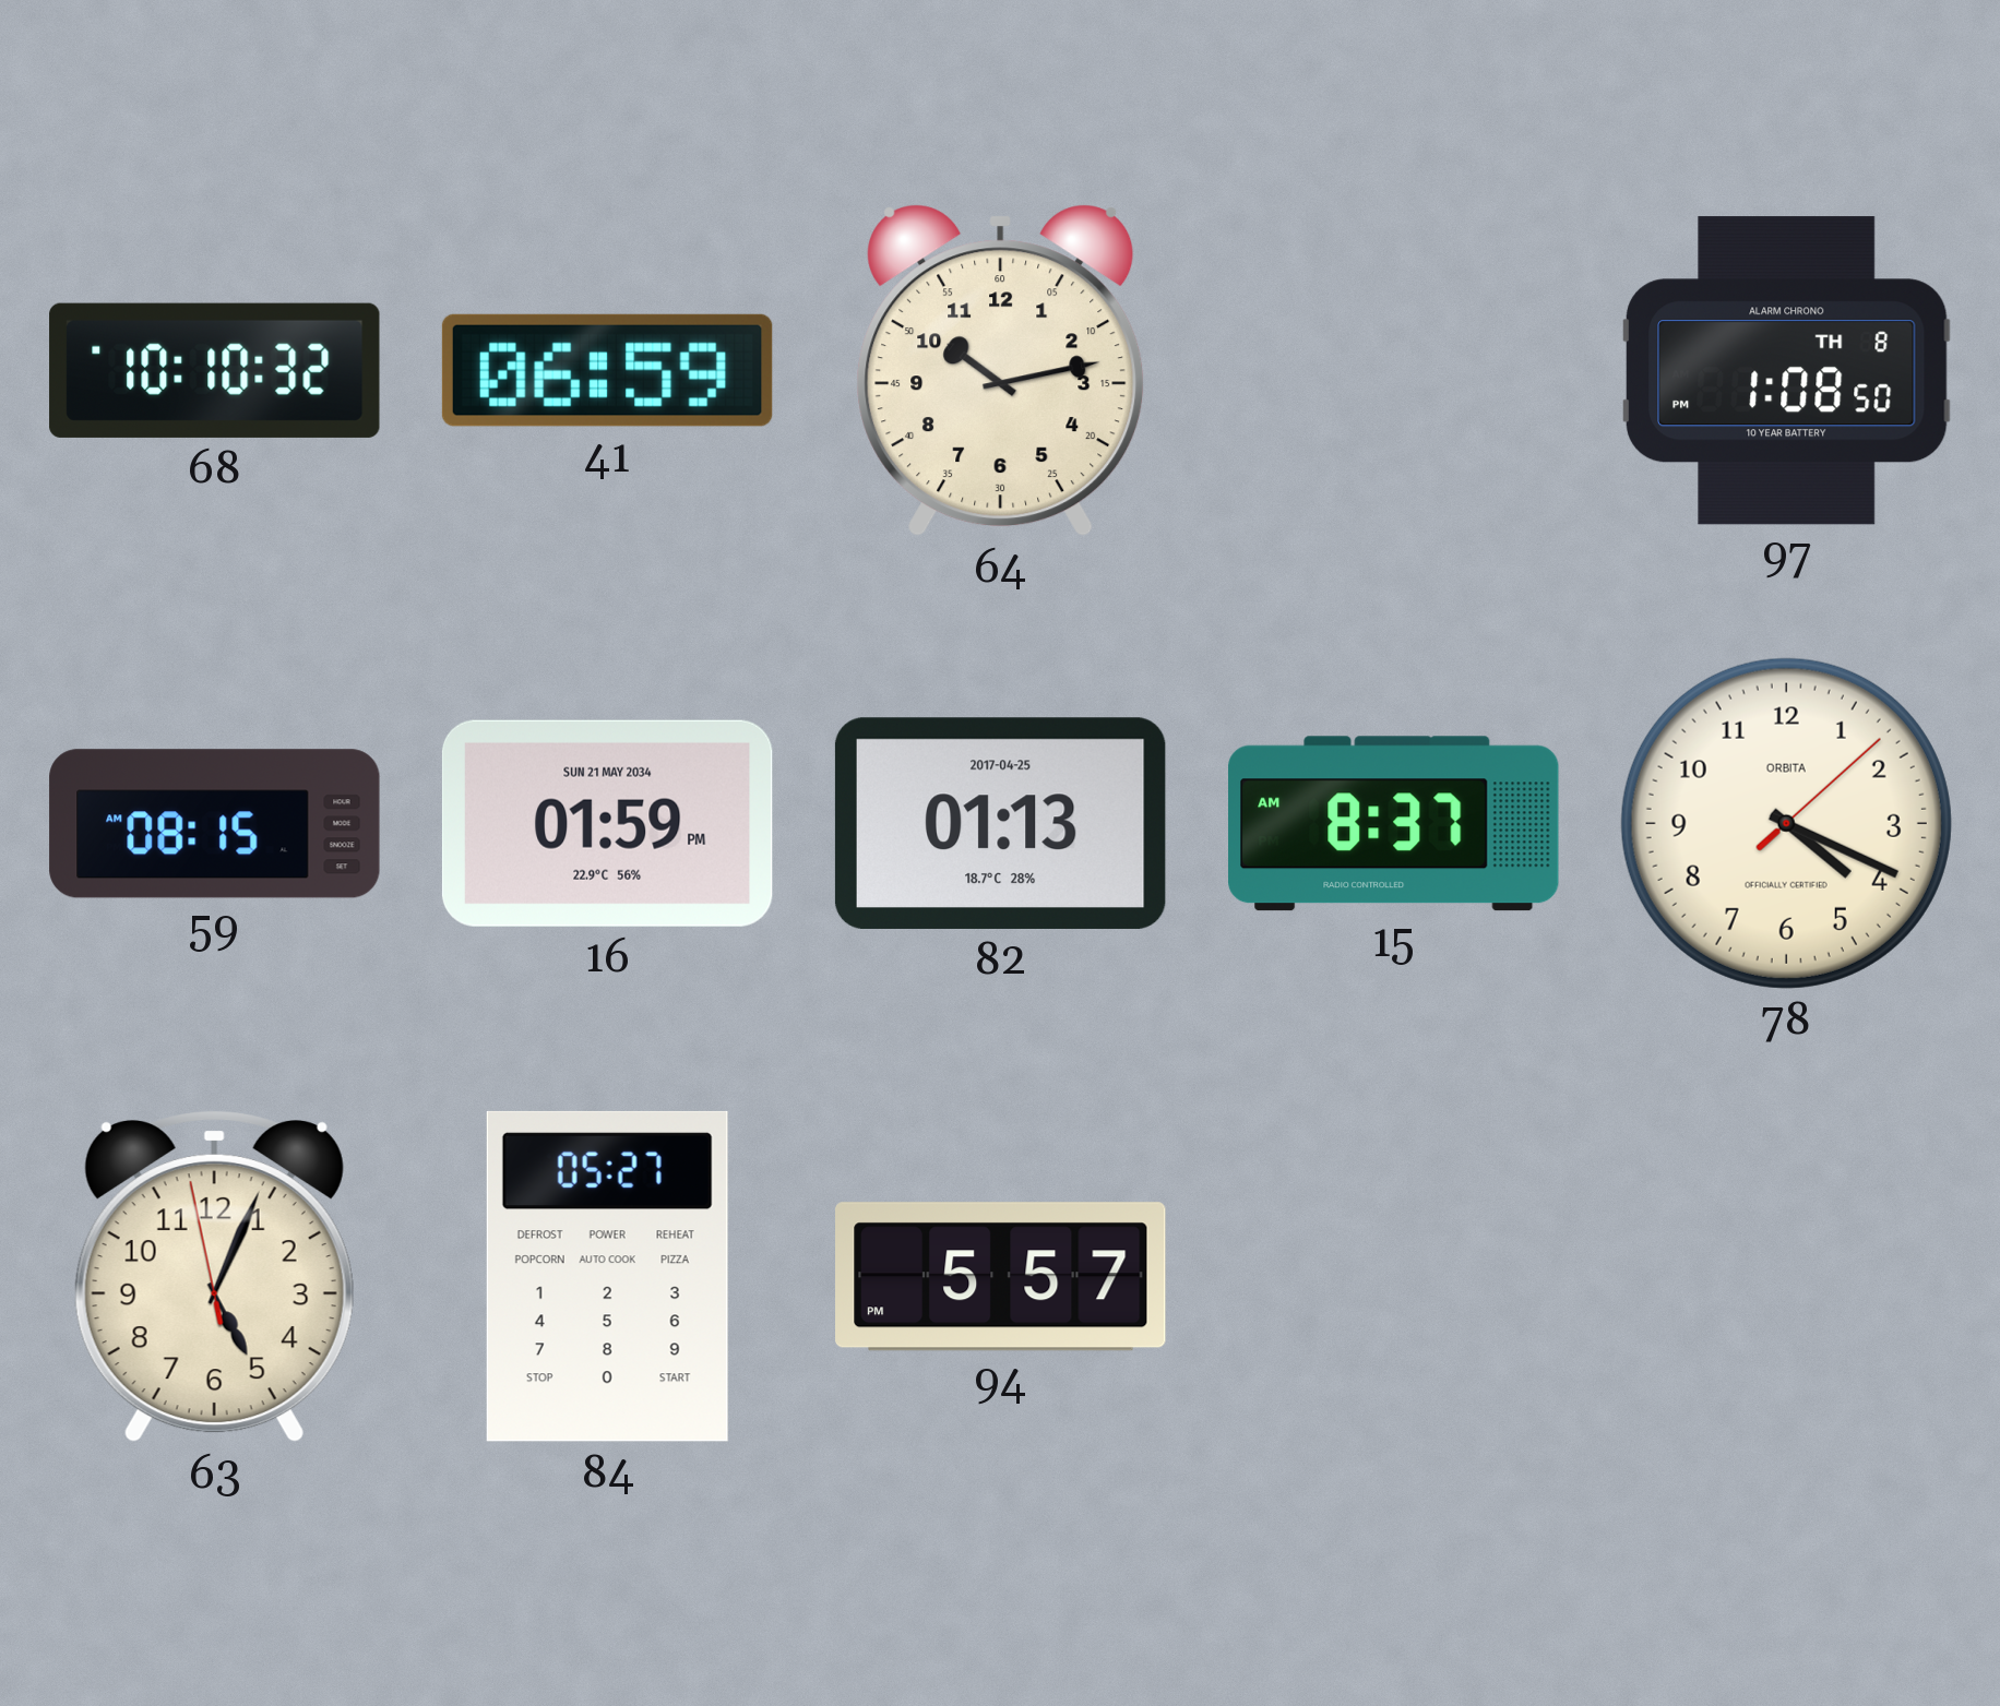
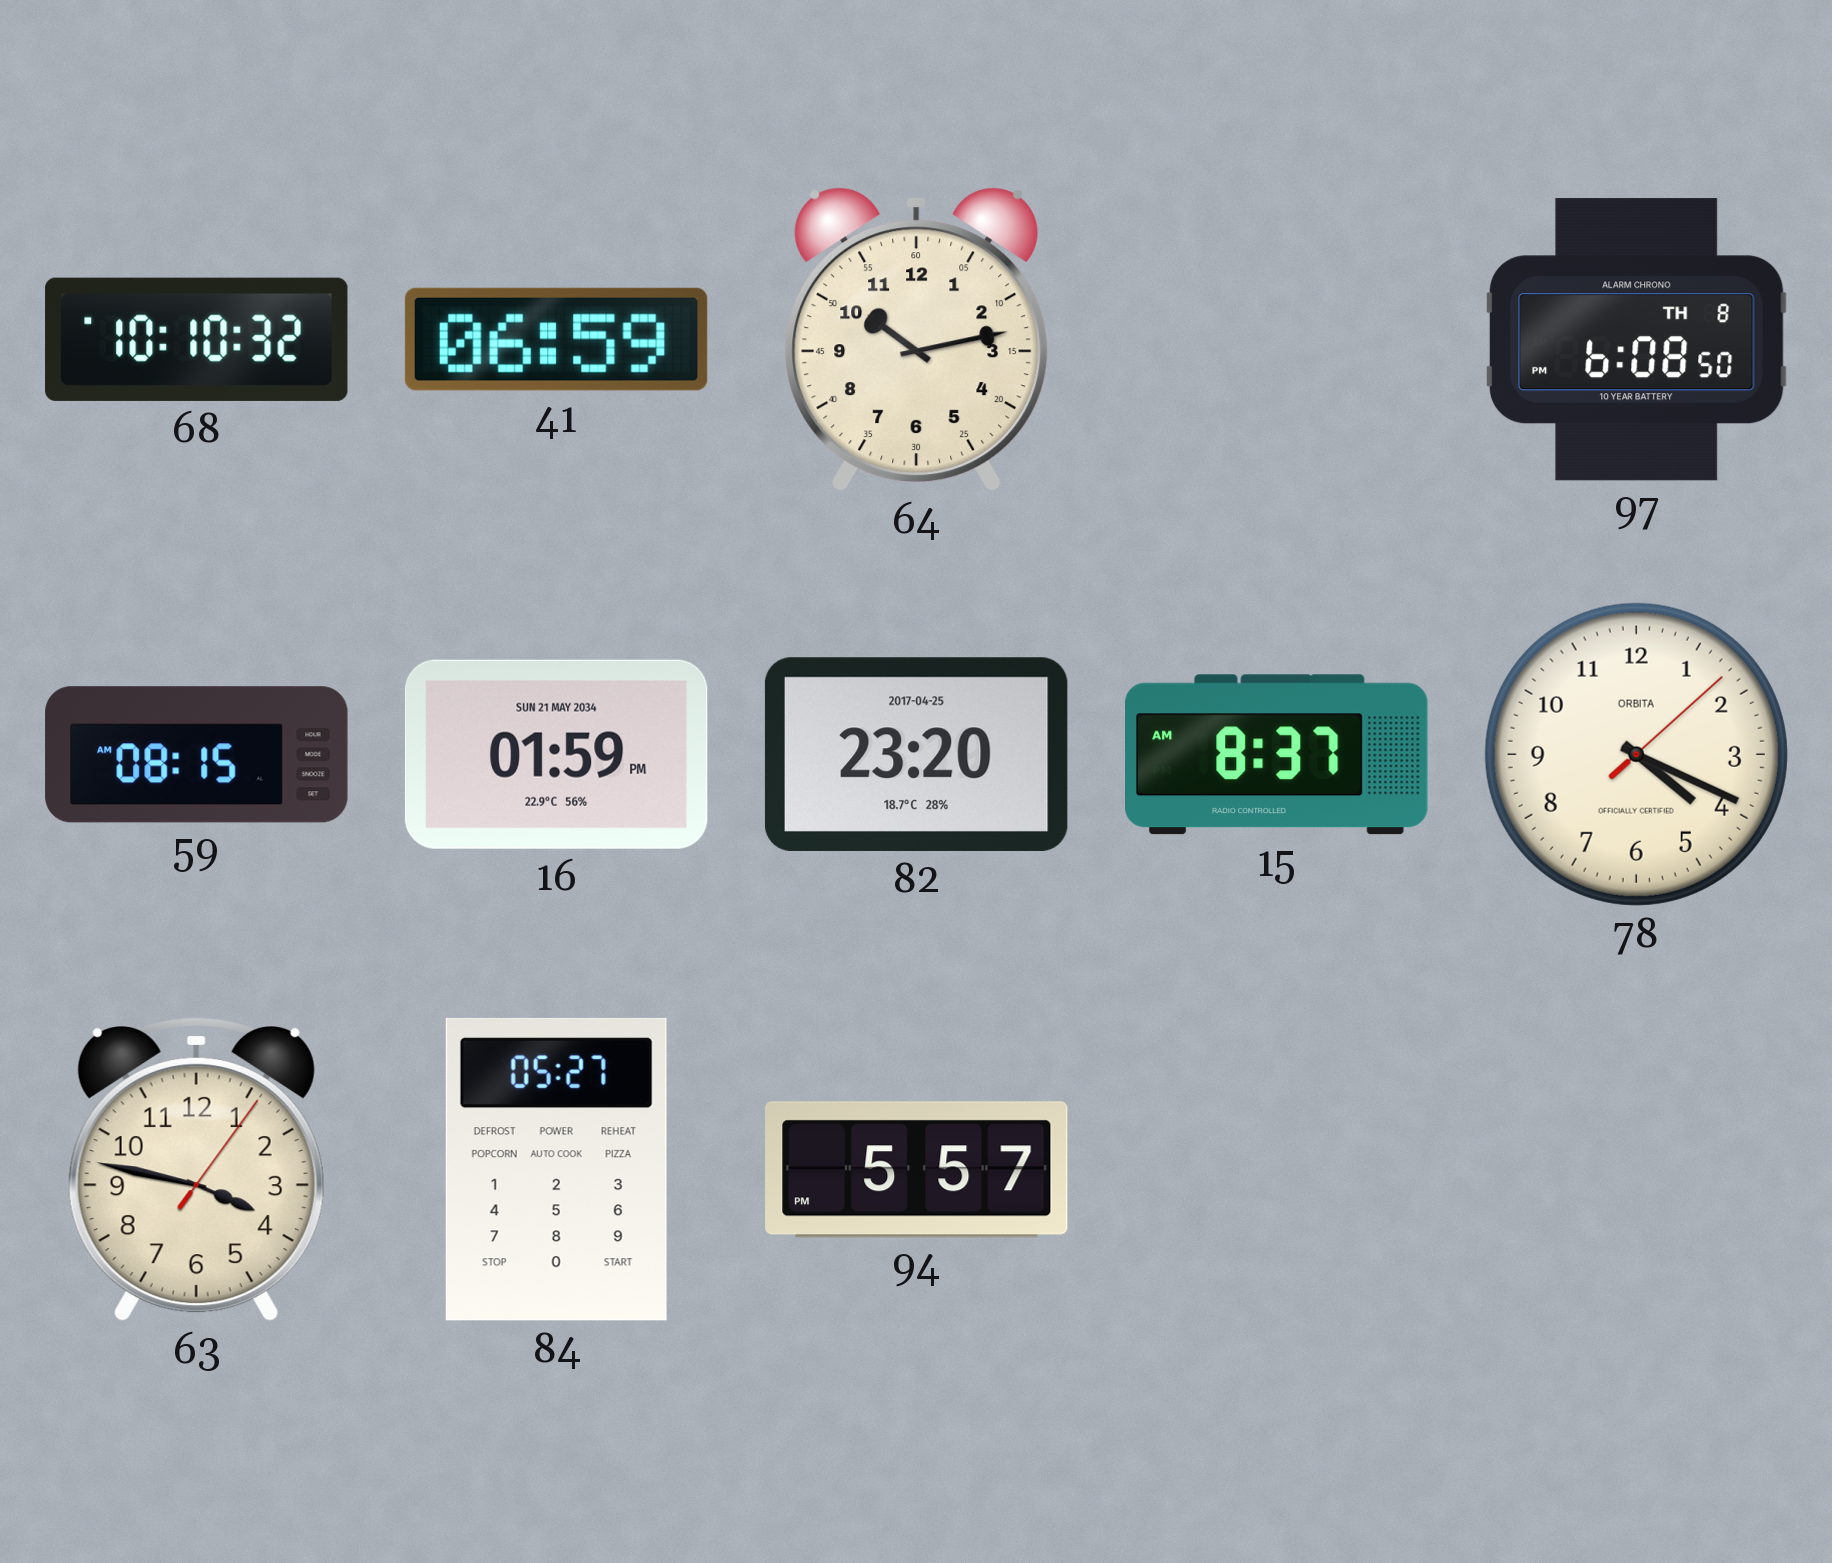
97: 1:08 -> 6:08 (1637, 340)
82: 01:13 -> 23:20 (916, 754)
63: 5:03 -> 3:47 (196, 1170)
